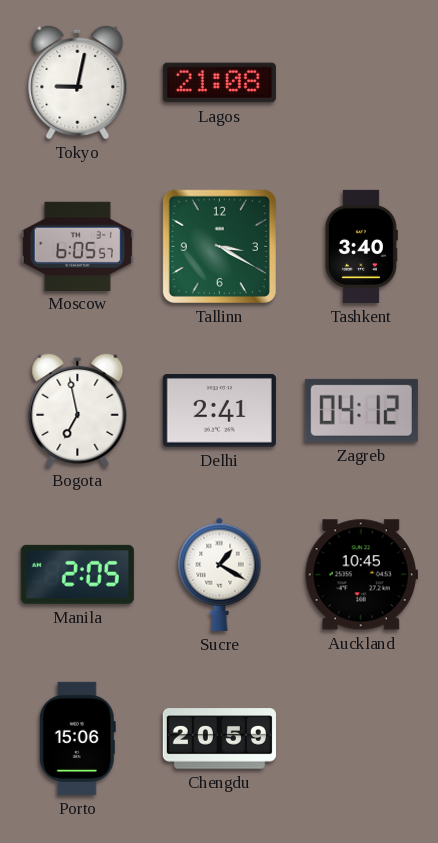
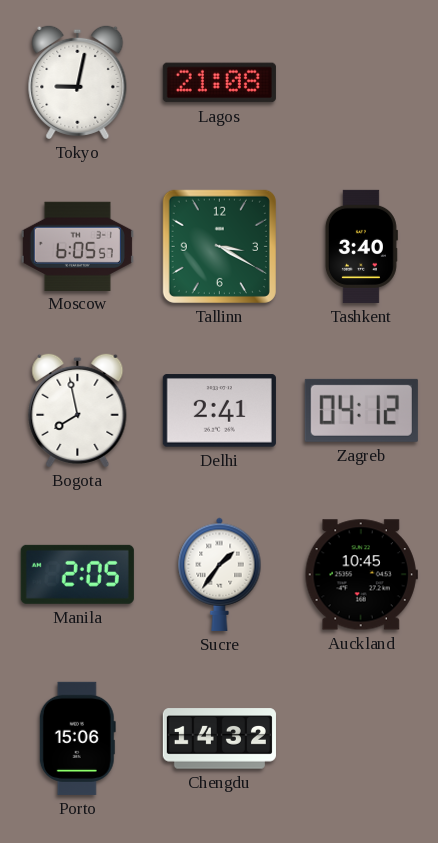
Bogota: 6:58 -> 7:58 (78, 410)
Sucre: 1:20 -> 1:36 (220, 574)
Chengdu: 20:59 -> 14:32 (219, 739)
